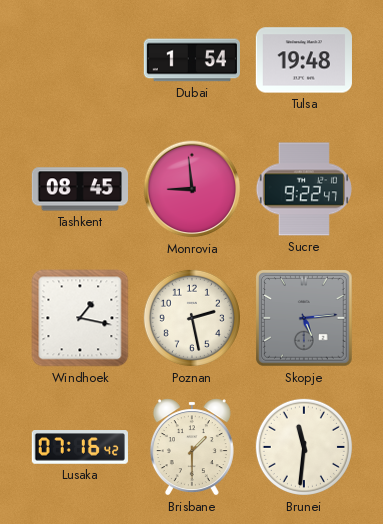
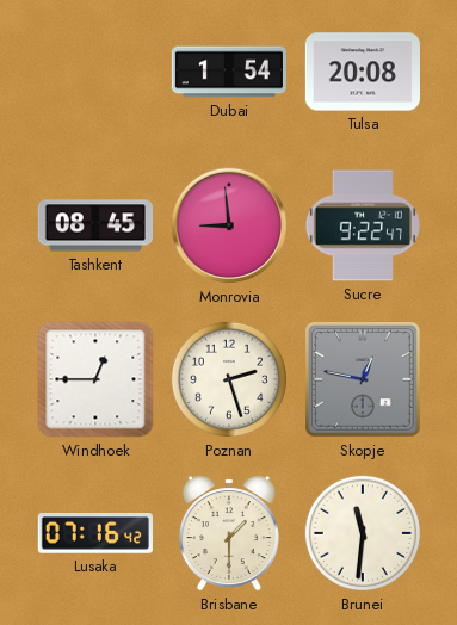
Tulsa: 19:48 -> 20:08 (363, 72)
Windhoek: 1:17 -> 12:45 (95, 379)
Poznan: 2:28 -> 2:27 (229, 379)
Skopje: 5:14 -> 12:47 (364, 380)
